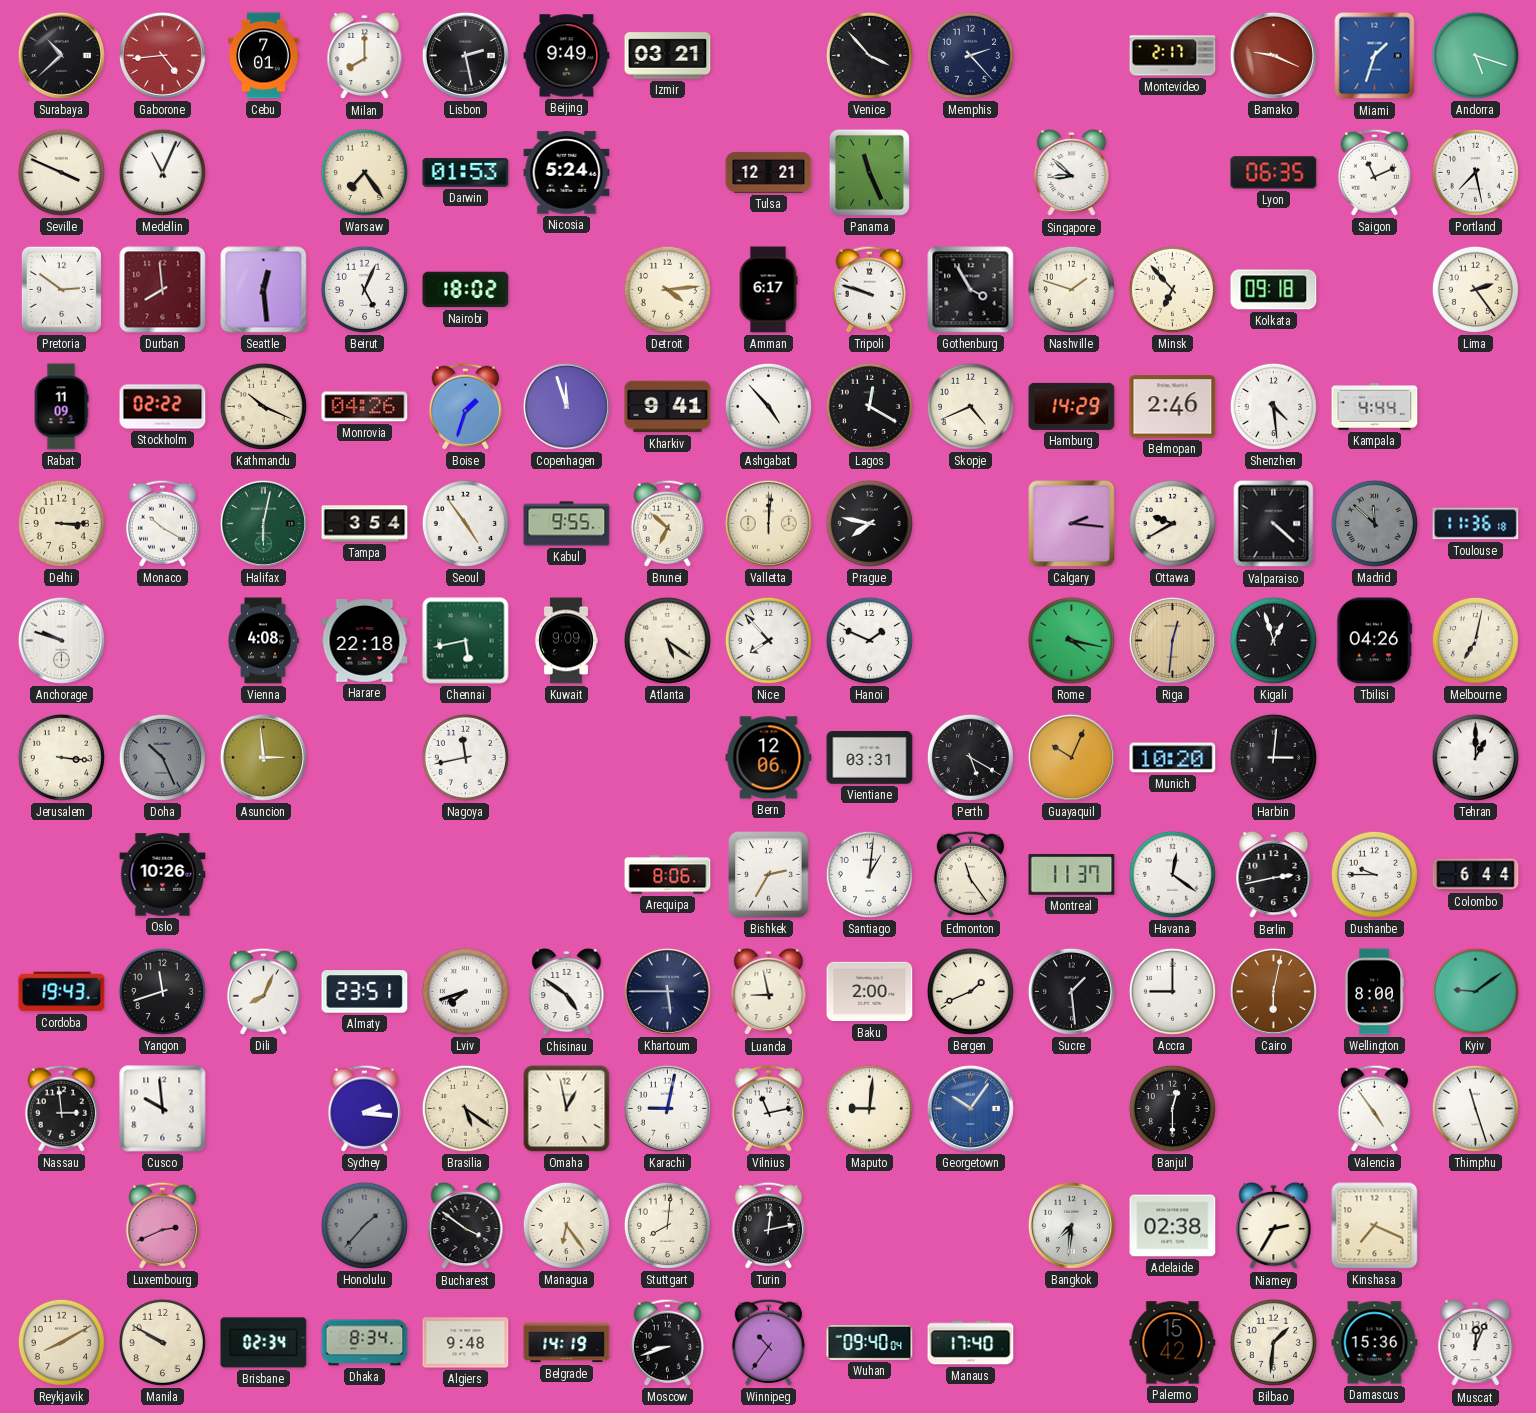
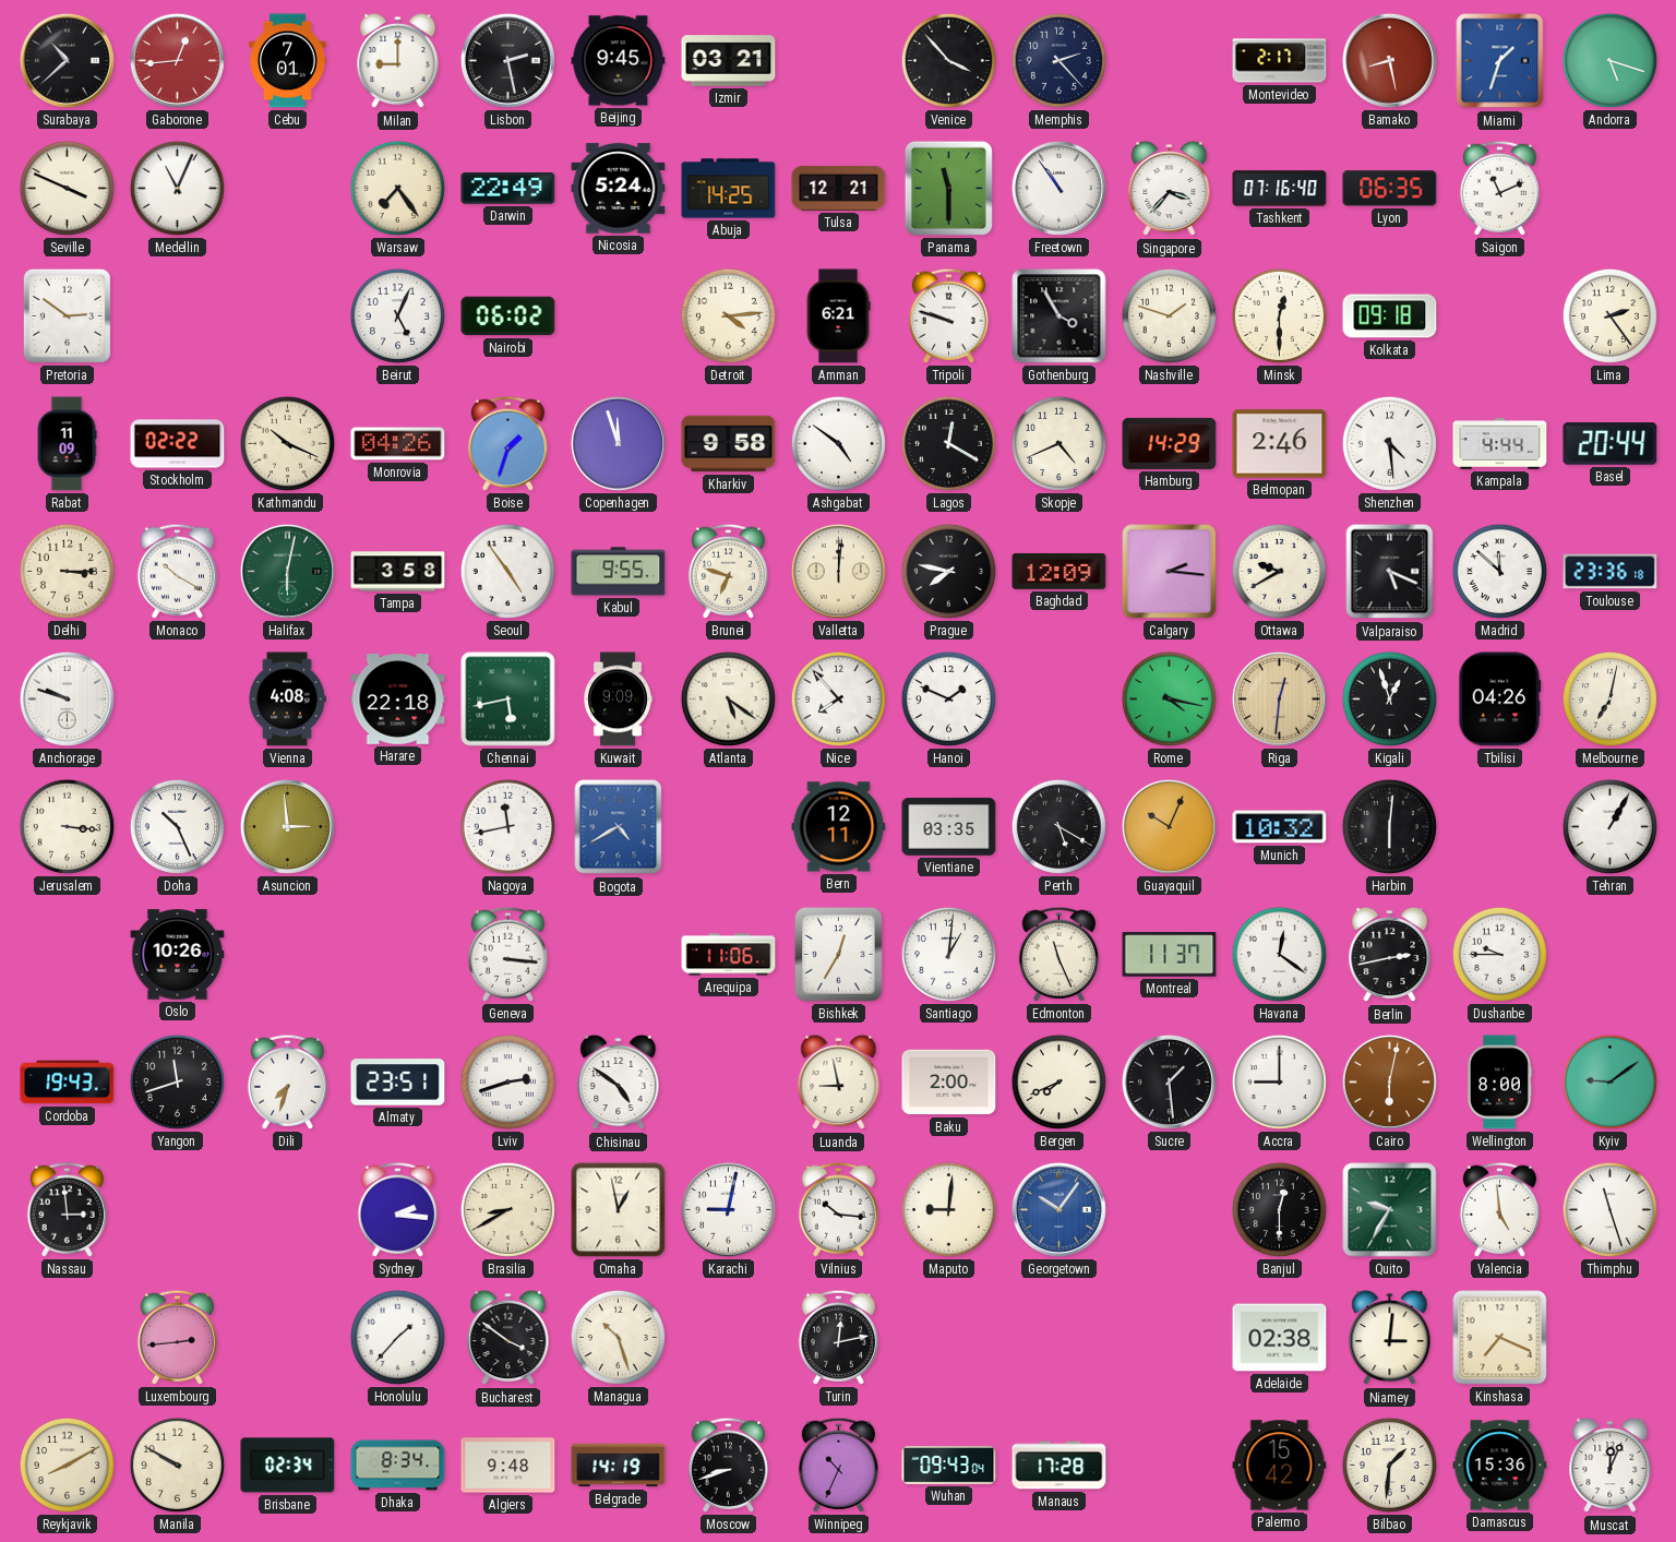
Gaborone: 4:44 -> 12:44 (177, 60)
Milan: 8:00 -> 9:00 (398, 61)
Beijing: 9:49 -> 9:45 (619, 61)
Bamako: 9:19 -> 8:28 (1389, 60)
Darwin: 01:53 -> 22:49 (508, 189)
Abuja: none -> 14:25 (729, 189)
Panama: 11:26 -> 11:30 (948, 188)
Freetown: none -> 10:54 (1058, 188)
Singapore: 8:52 -> 3:37 (1170, 189)
Tashkent: none -> 07:16 (1280, 189)
Portland: 7:28 -> none (1475, 172)
Durban: 7:59 -> none (163, 290)
Seattle: 12:29 -> none (264, 290)
Nairobi: 18:02 -> 06:02 (508, 316)
Amman: 6:17 -> 6:21 (838, 316)
Minsk: 6:53 -> 12:30 (1279, 315)
Kharkiv: 9:41 -> 9:58 (729, 444)
Ashgabat: 4:53 -> 4:51 (838, 443)
Basel: none -> 20:44 (1611, 444)
Tampa: 3:54 -> 3:58 (398, 572)
Brunei: 6:52 -> 6:48 (728, 571)
Baghdad: none -> 12:09 (1060, 572)
Valparaiso: 4:22 -> 5:19 (1390, 572)
Madrid dial: grey -> white (1499, 571)
Toulouse: 11:36 -> 23:36 (1611, 572)
Doha dial: grey -> white (177, 826)
Bogota: none -> 4:40 (619, 827)
Bern: 12:06 -> 12:11 (839, 827)
Vientiane: 03:31 -> 03:35 (949, 827)
Munich: 10:20 -> 10:32 (1280, 827)
Harbin: 3:01 -> 6:01 (1389, 826)
Tehran: 1:00 -> 1:05 (1609, 826)
Geneva: none -> 3:16 (507, 954)
Arequipa: 8:06 -> 11:06 (729, 955)
Bishkek: 2:35 -> 12:35 (839, 955)
Edmonton: 11:24 -> 11:26 (1058, 954)
Colombo: 6:44 -> none (1476, 875)
Dili: 8:04 -> 7:33 (287, 1081)
Lviv: 7:42 -> 2:42 (507, 1081)
Khartoum: 5:45 -> none (667, 991)
Bergen: 1:41 -> 7:41 (1058, 1081)
Cusco: 9:59 -> none (163, 1109)
Brasilia: 5:21 -> 8:40 (507, 1209)
Vilnius: 11:13 -> 10:16 (838, 1209)
Quito: none -> 9:35 (1390, 1210)
Valencia: 4:54 -> 4:59 (1499, 1209)
Luxembourg: 2:41 -> 2:44 (177, 1337)
Honolulu dial: grey -> white (397, 1337)
Managua: 6:24 -> 10:27 (618, 1337)
Stuttgart: 8:01 -> none (667, 1225)
Bangkok: 7:31 -> none (1071, 1225)
Niamey: 2:35 -> 3:01 (1390, 1338)
Winnipeg: 10:36 -> 10:34 (838, 1465)
Wuhan: 09:40 -> 09:43 (949, 1466)
Manaus: 17:40 -> 17:28 (1060, 1466)
